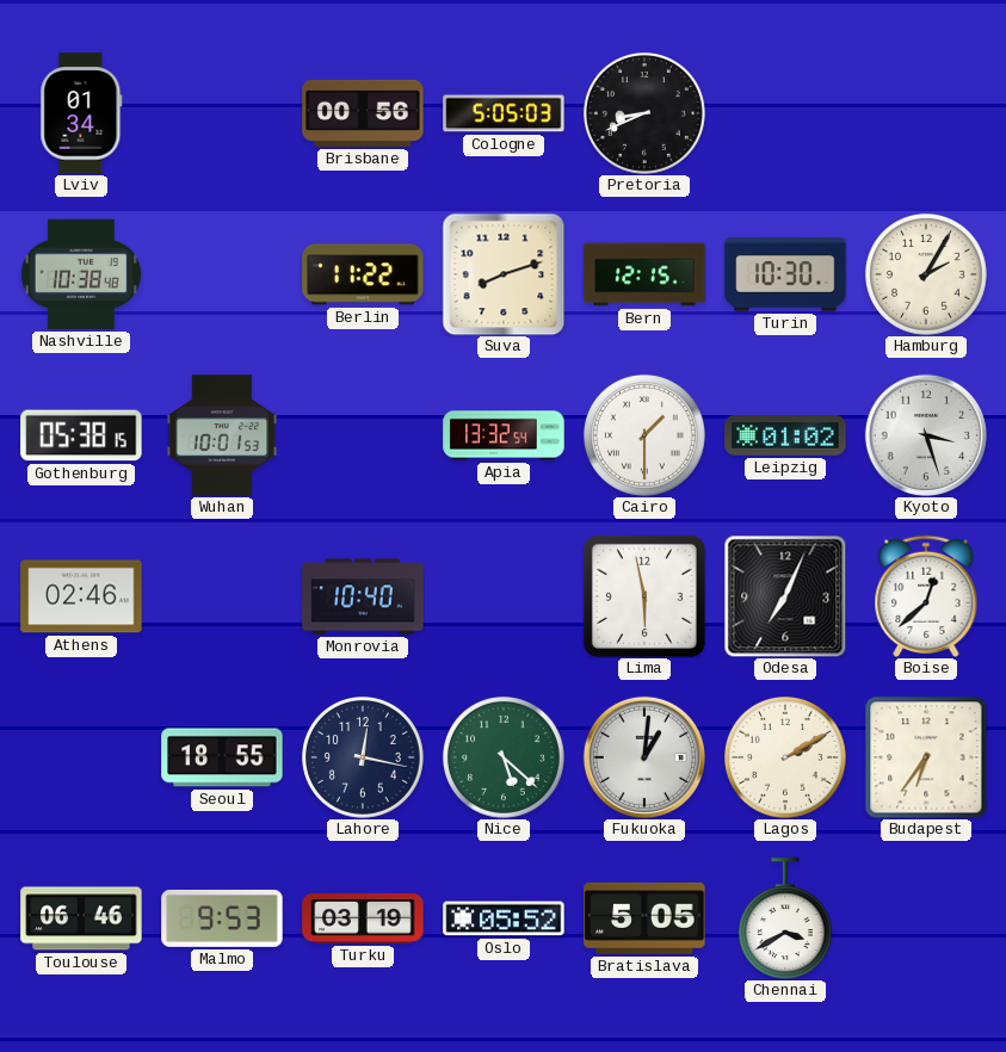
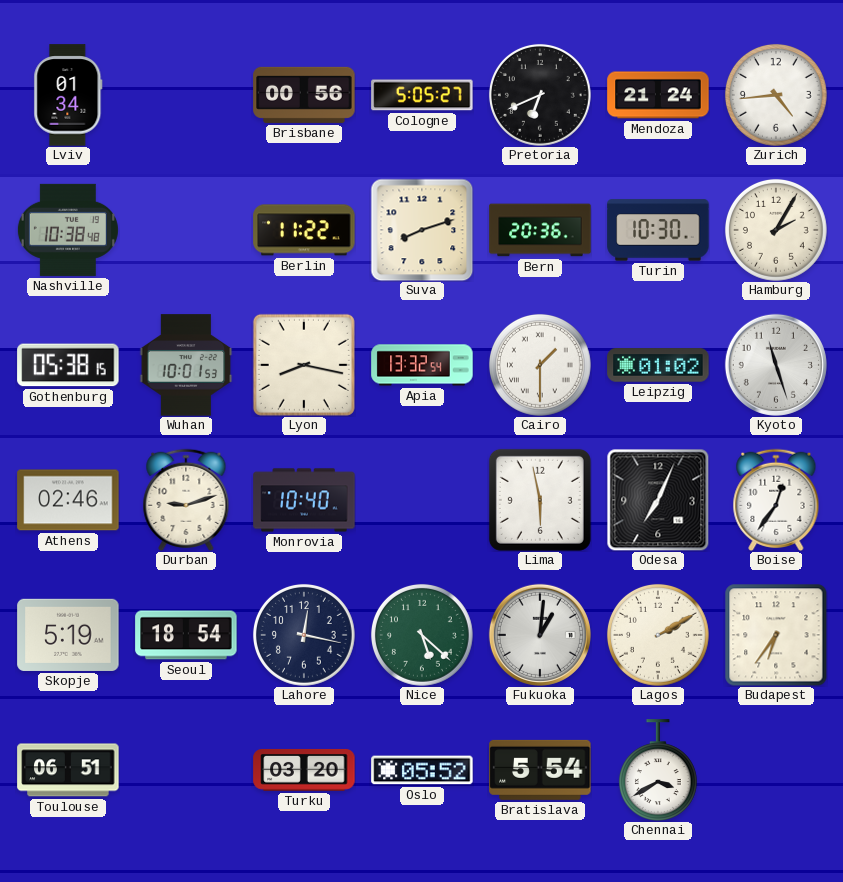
Cologne: 5:05:03 -> 5:05:27 (422, 95)
Pretoria: 8:41 -> 6:41 (540, 95)
Mendoza: none -> 21:24 (658, 95)
Zurich: none -> 4:44 (776, 95)
Bern: 12:15 -> 20:36 (540, 230)
Lyon: none -> 8:17 (304, 365)
Kyoto: 3:27 -> 11:27 (776, 365)
Durban: none -> 9:12 (186, 500)
Boise: 12:38 -> 12:36 (776, 500)
Skopje: none -> 5:19 (68, 635)
Seoul: 18:55 -> 18:54 (186, 635)
Toulouse: 06:46 -> 06:51 (68, 770)
Malmo: 9:53 -> none (222, 918)
Turku: 03:19 -> 03:20 (304, 770)
Bratislava: 5:05 -> 5:54 (540, 770)
